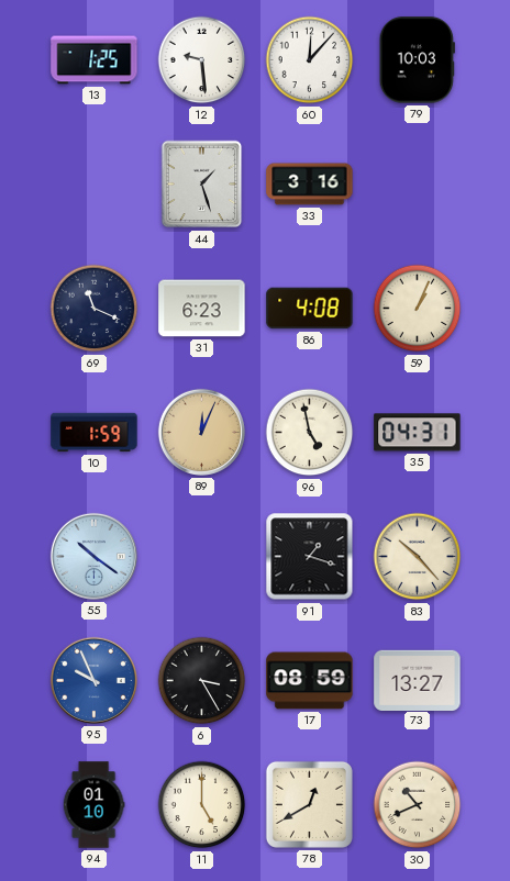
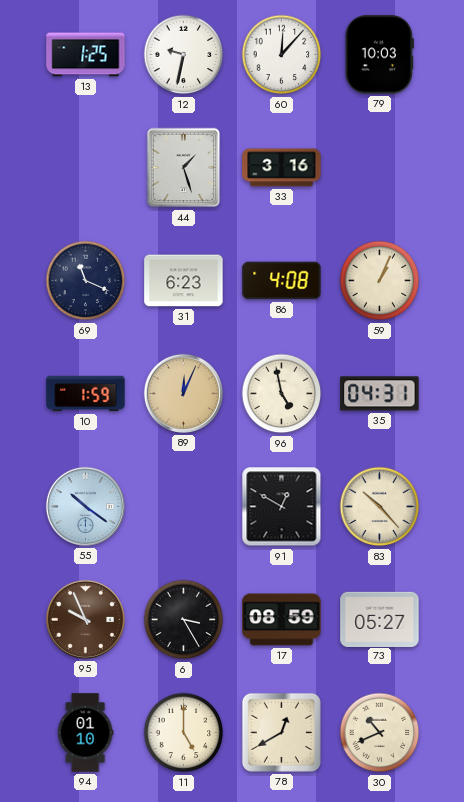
12: 9:29 -> 9:32 (184, 55)
91: 1:18 -> 12:50 (282, 507)
95 dial: blue -> brown (85, 619)
73: 13:27 -> 05:27 (380, 619)
